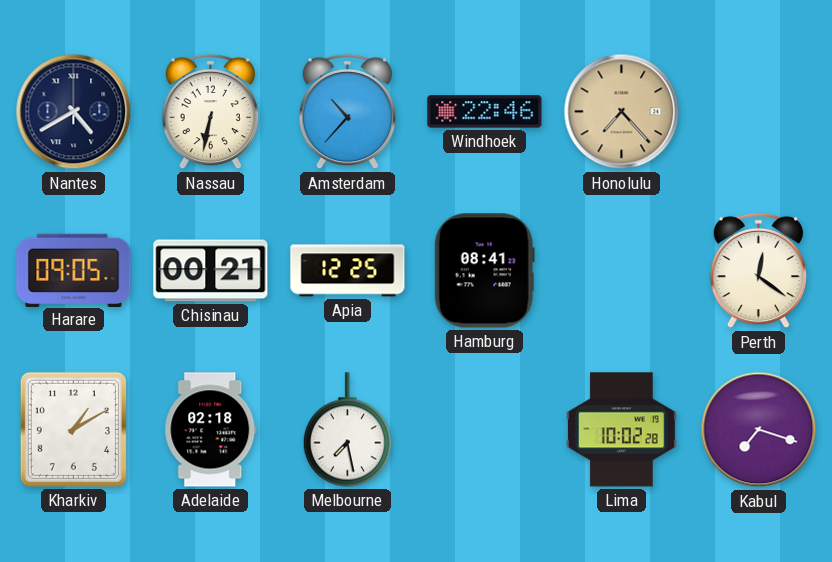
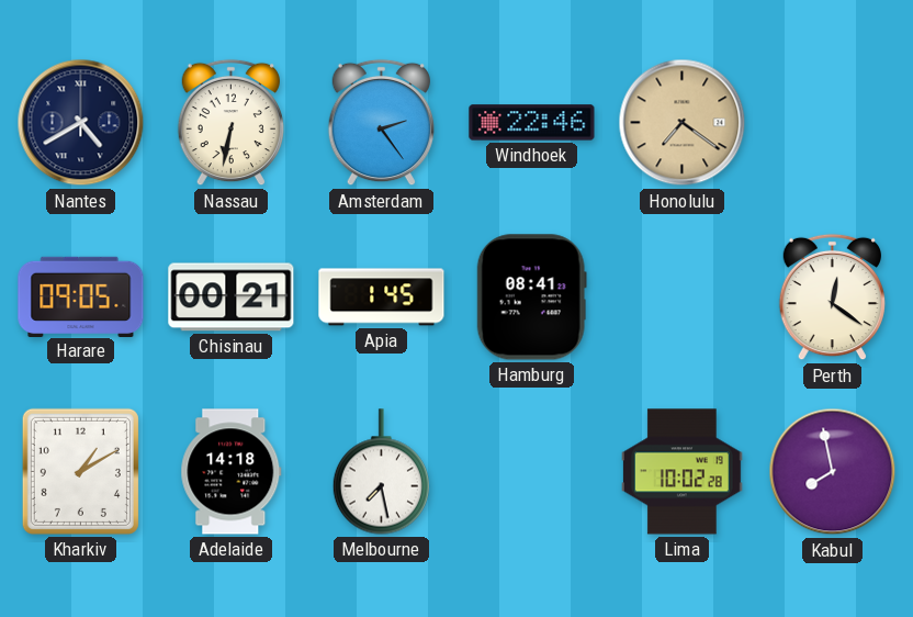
Amsterdam: 10:37 -> 2:24 (381, 123)
Honolulu: 7:23 -> 7:21 (683, 123)
Apia: 12:25 -> 1:45 (382, 298)
Adelaide: 02:18 -> 14:18 (232, 472)
Kabul: 7:18 -> 7:58 (833, 472)
